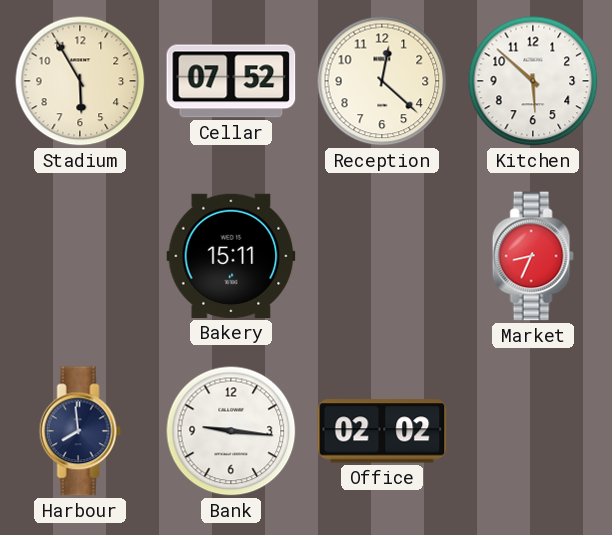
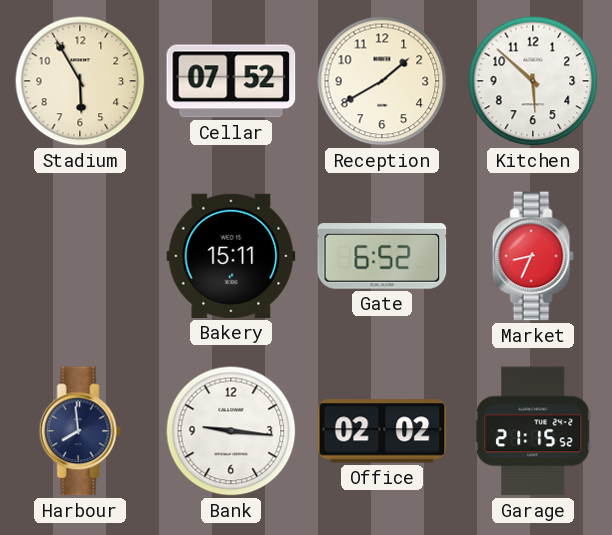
Reception: 12:22 -> 1:40 (382, 81)
Gate: none -> 6:52 (382, 256)
Garage: none -> 21:15 (534, 431)
